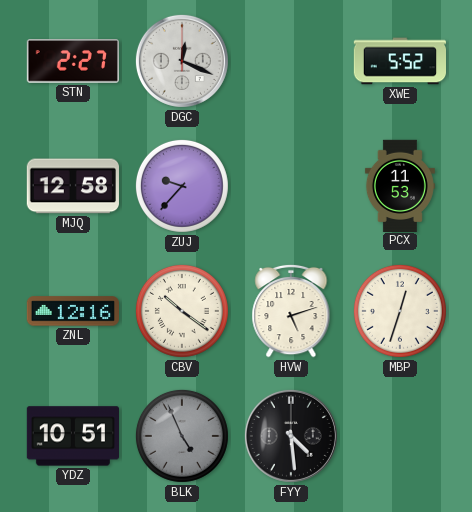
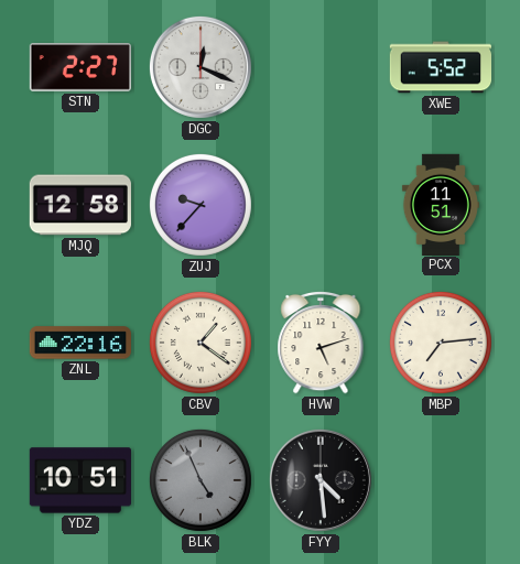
PCX: 11:53 -> 11:51 (441, 204)
ZNL: 12:16 -> 22:16 (79, 343)
CBV: 10:21 -> 1:21 (201, 343)
MBP: 12:33 -> 7:14 (441, 343)
